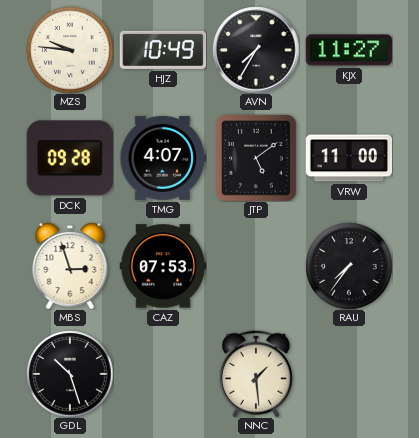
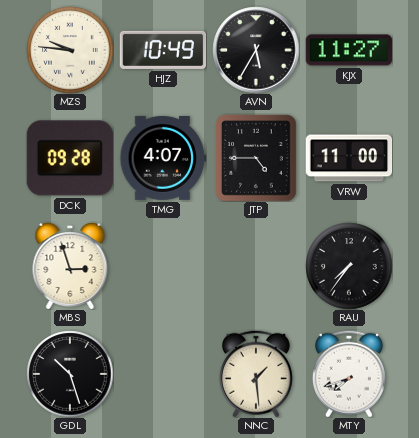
AVN: 7:35 -> 5:35 (256, 50)
JTP: 5:09 -> 4:45 (257, 158)
CAZ: 07:53 -> none (163, 266)
MTY: none -> 7:42 (349, 374)
